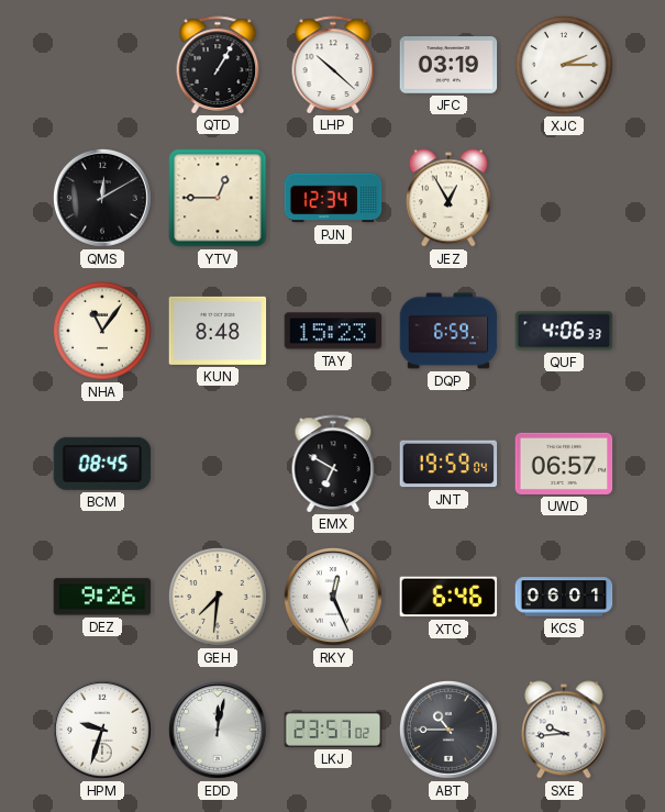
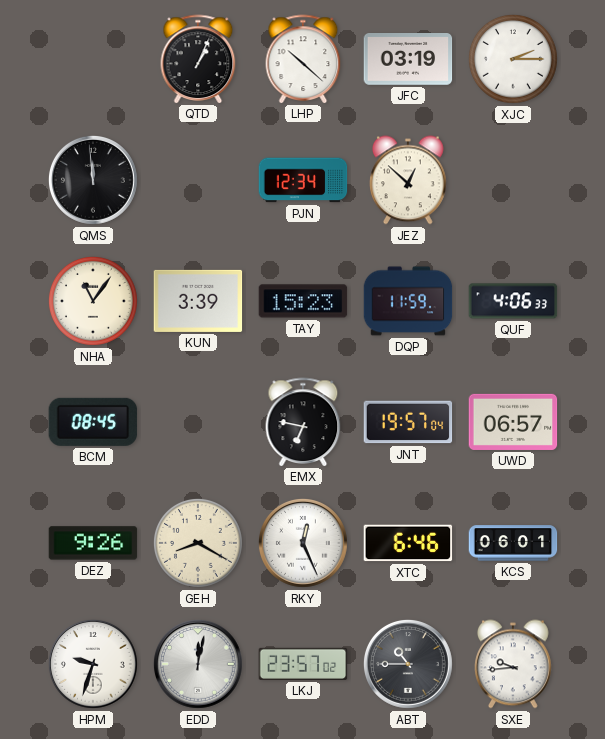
QTD: 1:05 -> 1:04 (198, 59)
QMS: 12:10 -> 11:59 (93, 180)
YTV: 12:45 -> none (218, 198)
JEZ: 12:55 -> 12:52 (409, 180)
KUN: 8:48 -> 3:39 (198, 301)
DQP: 6:59 -> 11:59 (408, 301)
EMX: 6:50 -> 6:47 (303, 422)
JNT: 19:59 -> 19:57 (408, 422)
GEH: 7:31 -> 8:20 (198, 543)
